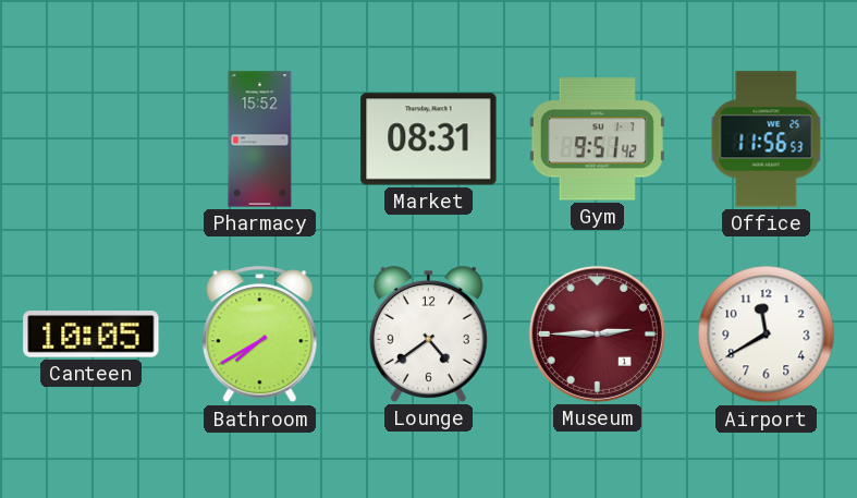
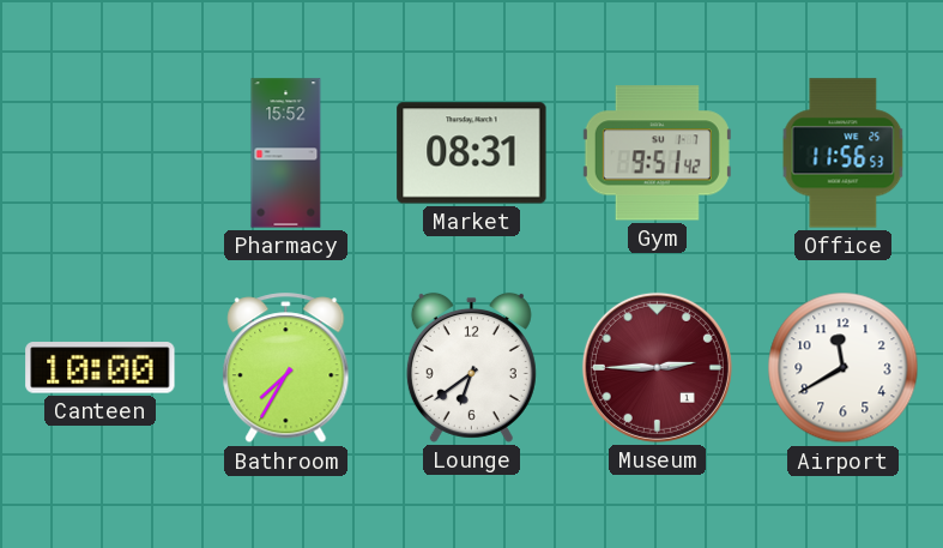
Canteen: 10:05 -> 10:00 (101, 368)
Bathroom: 7:40 -> 7:35 (286, 368)
Lounge: 4:39 -> 6:39 (471, 367)
